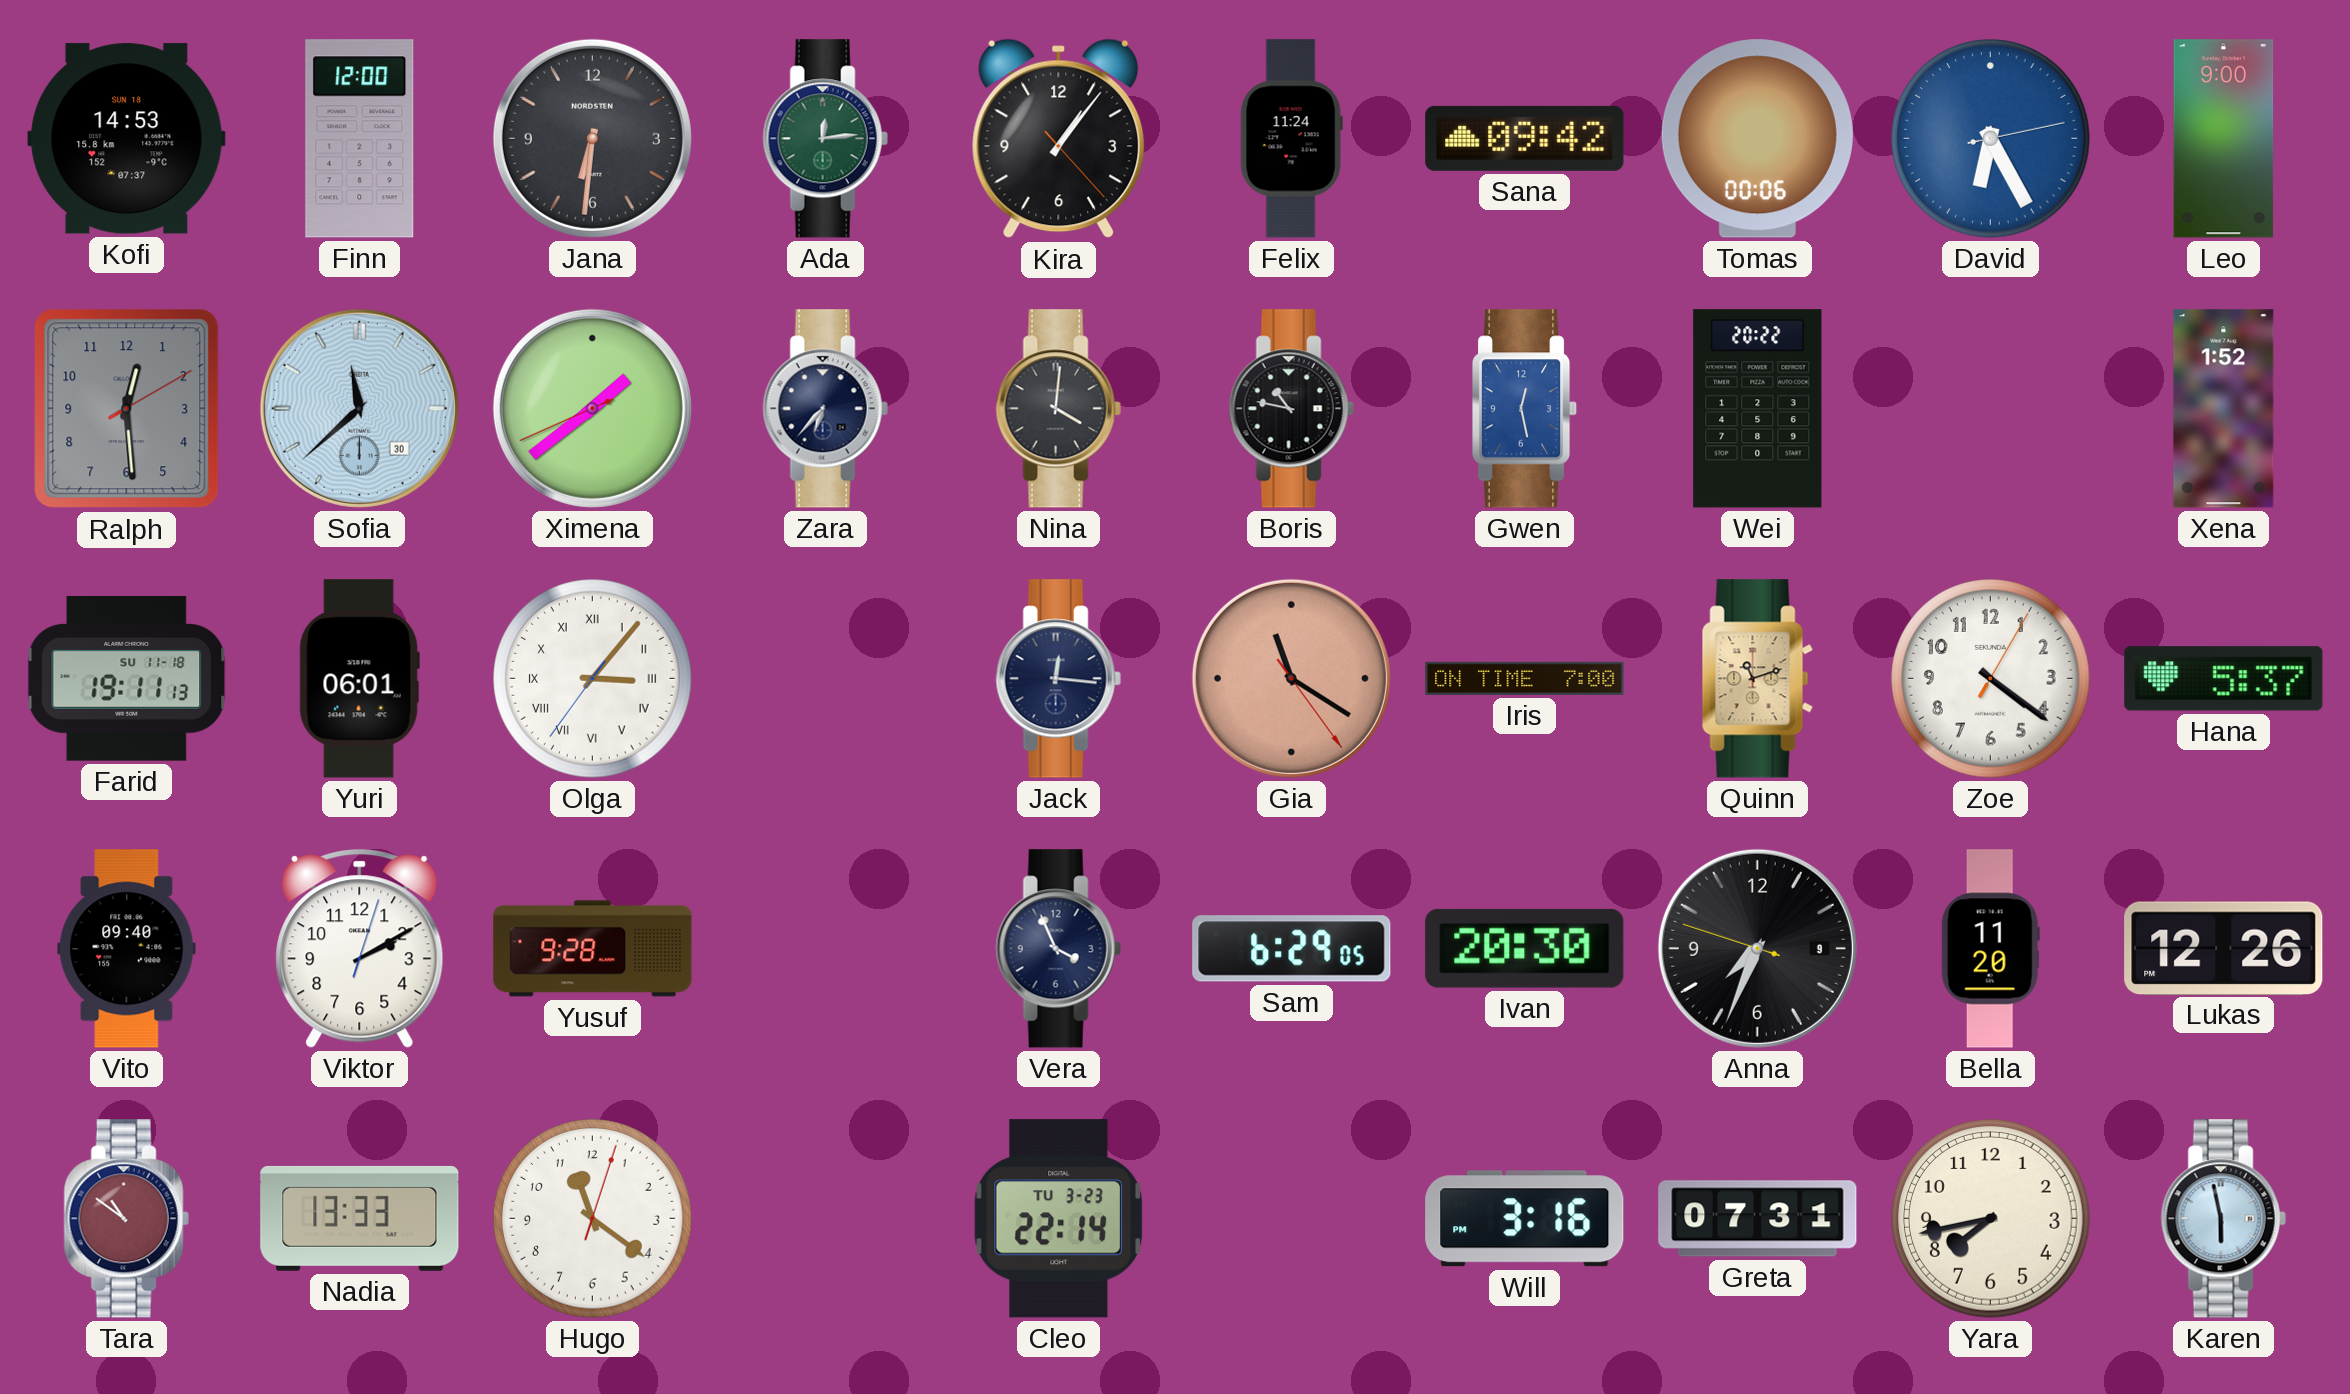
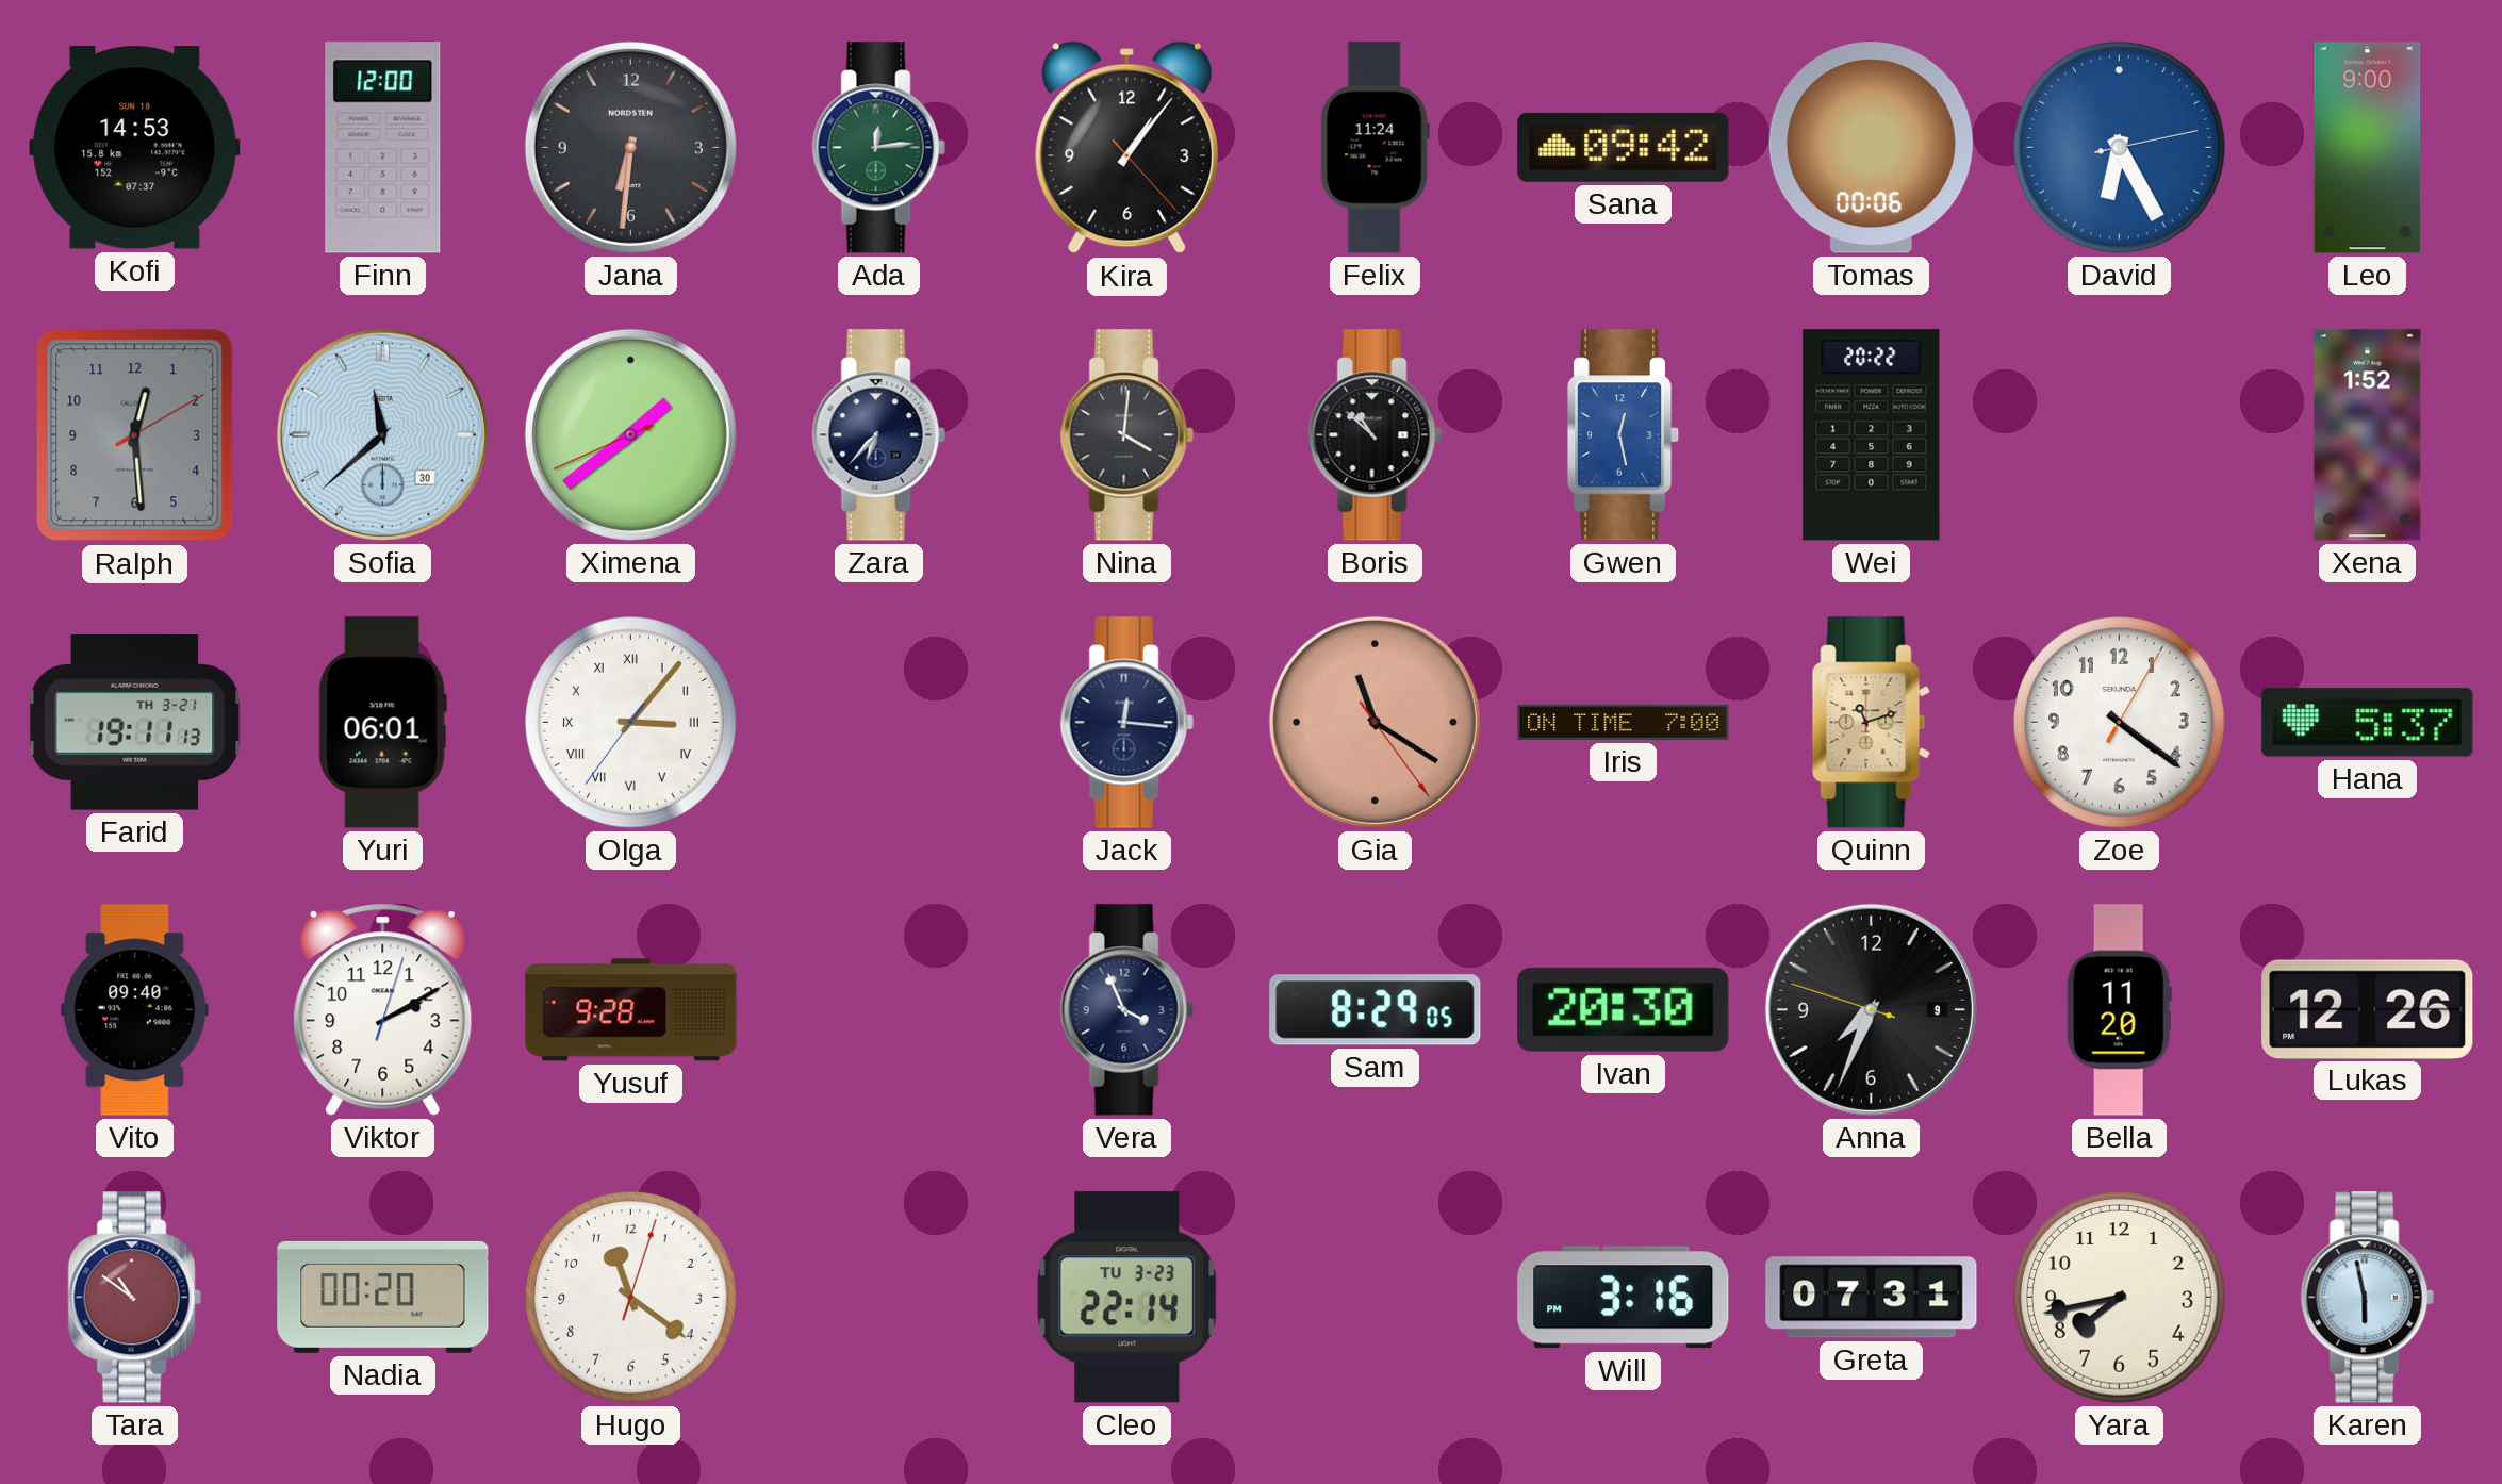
Boris: 10:47 -> 10:52 (1375, 435)
Farid date: SU 11-18 -> TH 3-21 (135, 723)
Sam: 6:29 -> 8:29 (1376, 1010)
Nadia: 13:33 -> 00:20 (383, 1297)
